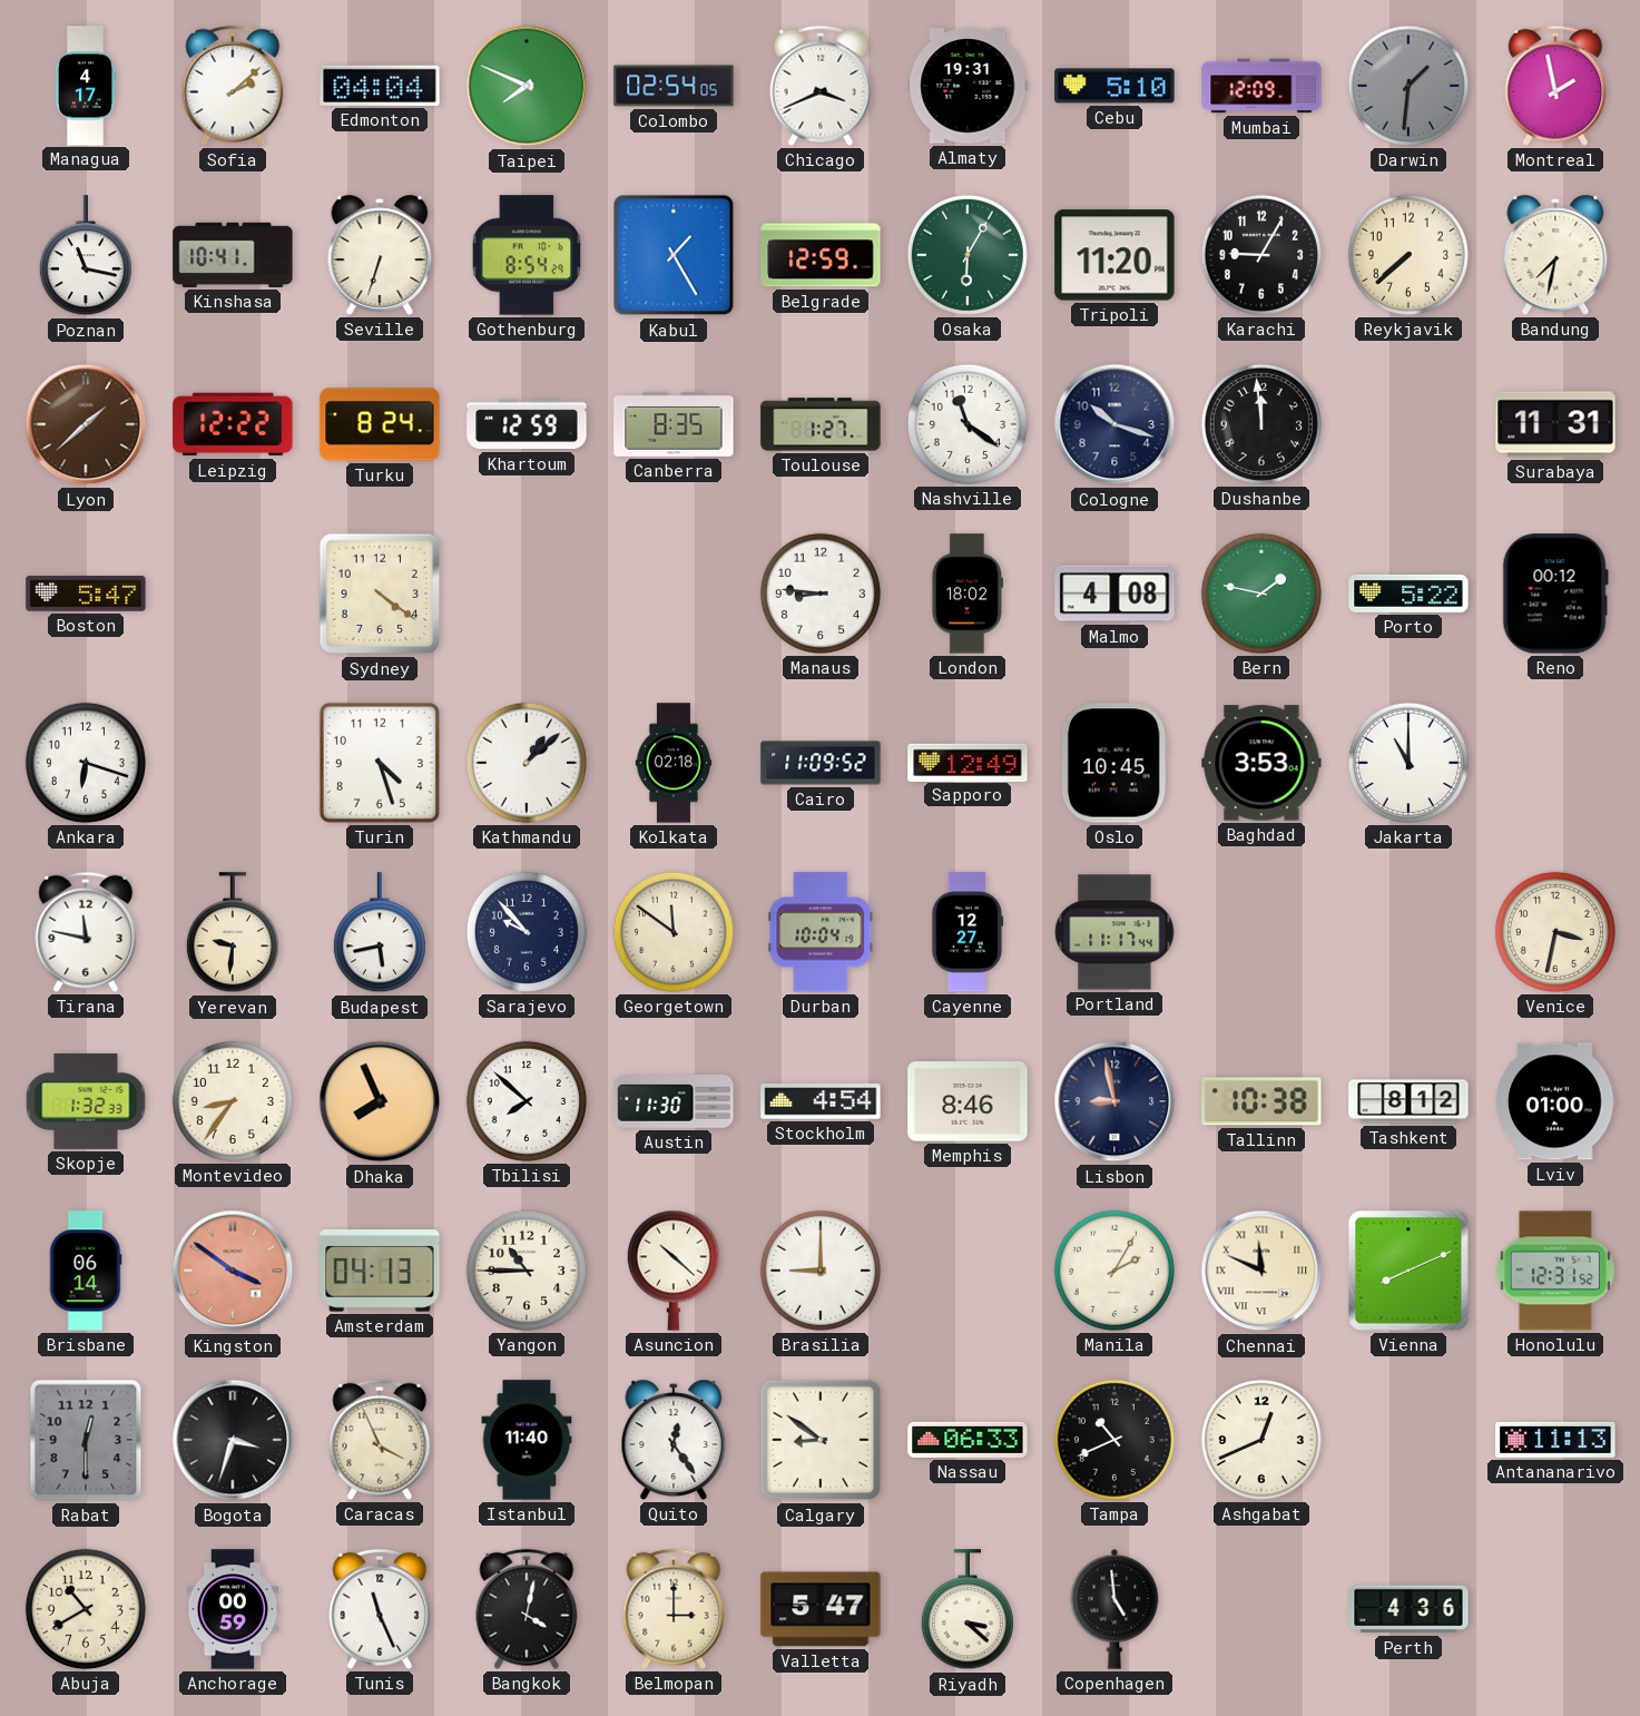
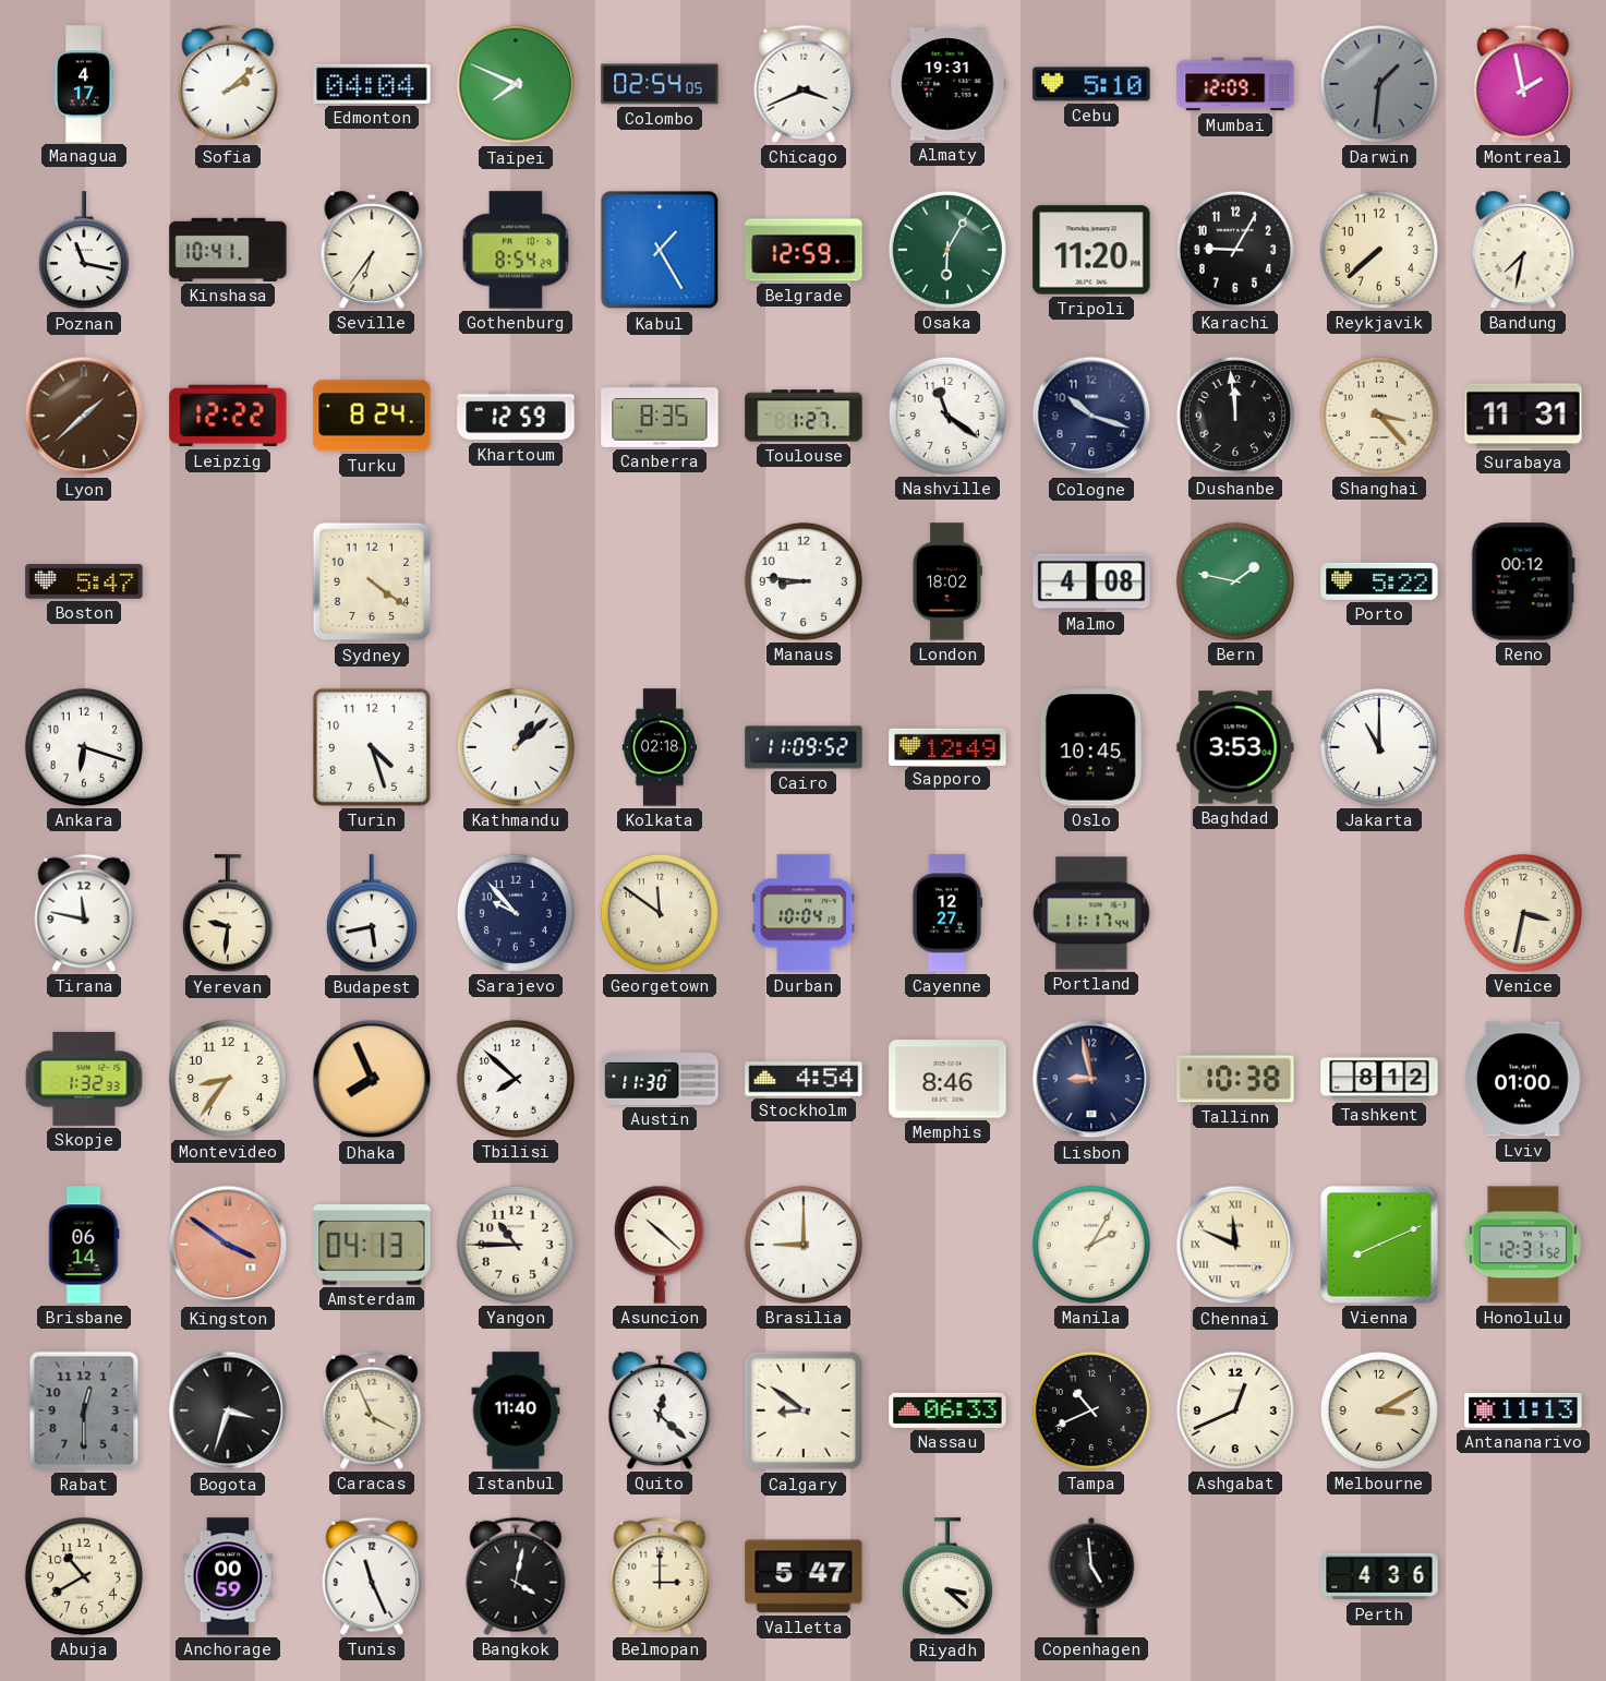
Seville: 6:33 -> 6:36 (372, 250)
Shanghai: none -> 3:23 (1379, 416)
Quito: 12:24 -> 12:22 (660, 1410)
Melbourne: none -> 3:10 (1379, 1410)
